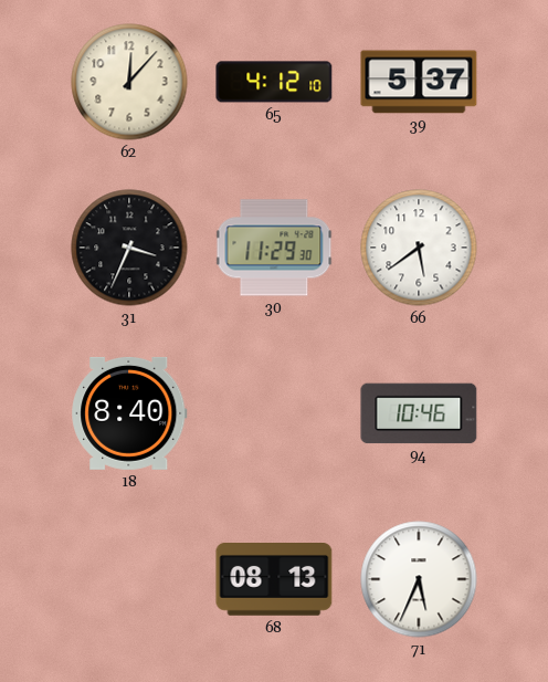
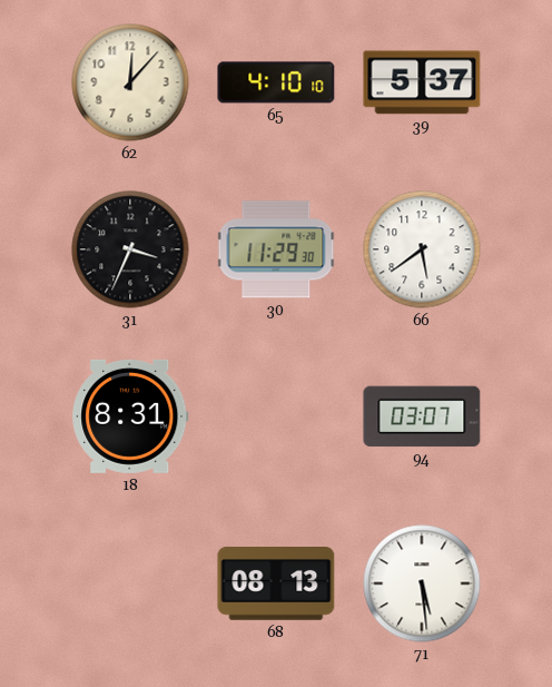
65: 4:12 -> 4:10 (276, 82)
18: 8:40 -> 8:31 (130, 416)
94: 10:46 -> 03:07 (422, 416)
71: 5:34 -> 5:29 (422, 583)
